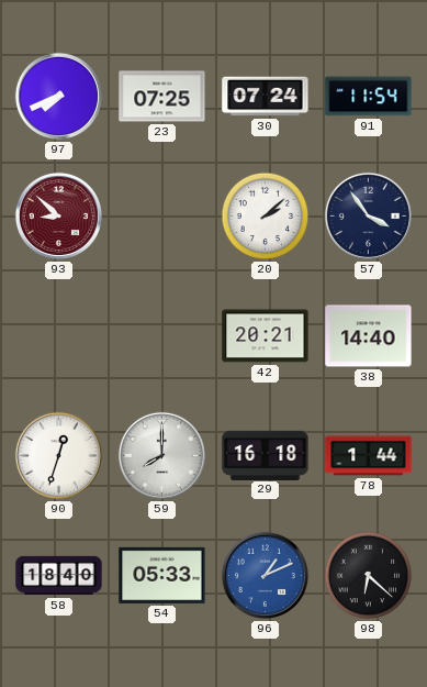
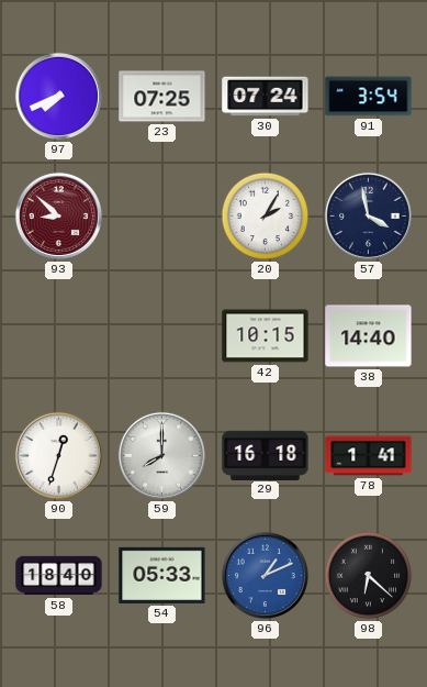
91: 11:54 -> 3:54 (369, 97)
20: 2:08 -> 2:05 (266, 217)
57: 3:54 -> 3:58 (368, 215)
42: 20:21 -> 10:15 (266, 336)
78: 1:44 -> 1:41 (369, 456)
